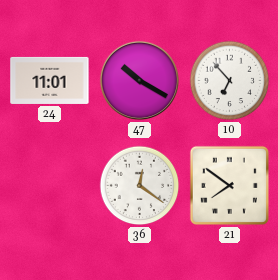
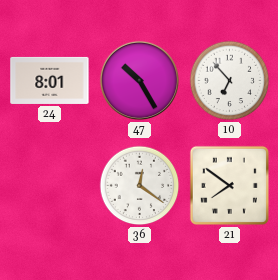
24: 11:01 -> 8:01 (50, 80)
47: 10:20 -> 10:25 (139, 80)
